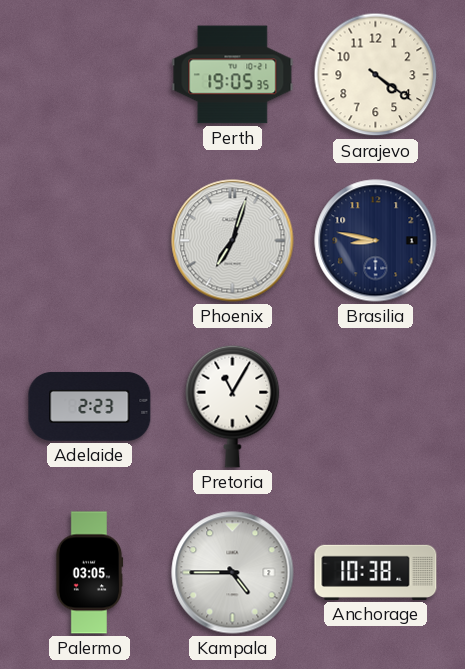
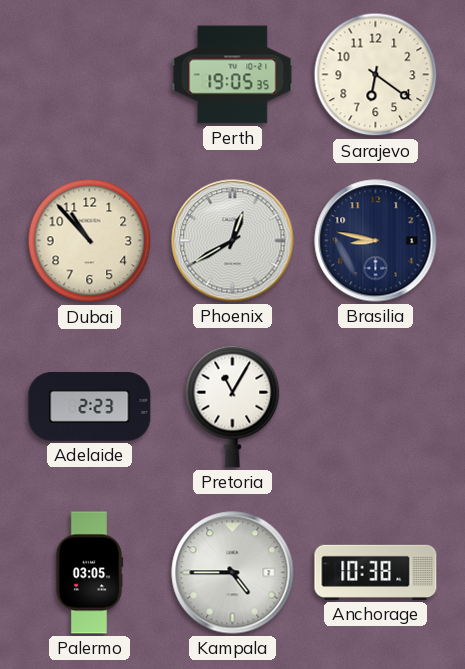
Sarajevo: 4:21 -> 6:21 (376, 75)
Dubai: none -> 10:53 (90, 241)
Phoenix: 7:03 -> 12:40 (233, 241)
